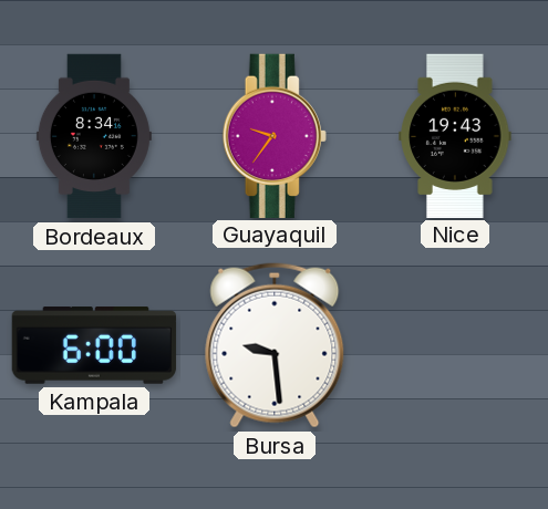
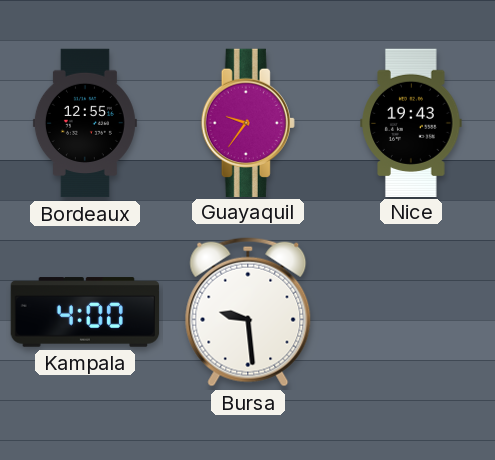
Bordeaux: 8:34 -> 12:55 (85, 123)
Kampala: 6:00 -> 4:00 (85, 312)
